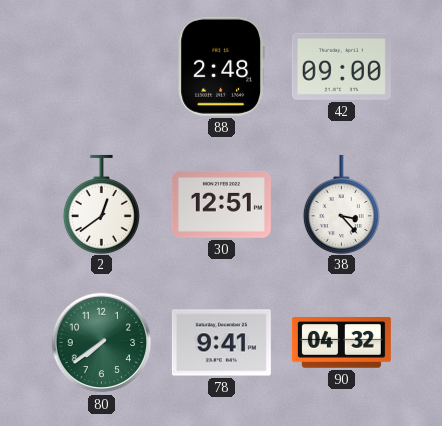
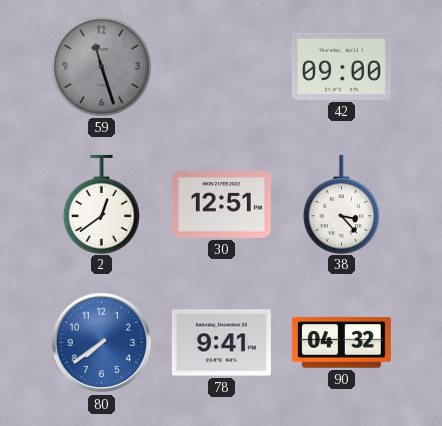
59: none -> 11:27 (101, 66)
88: 2:48 -> none (221, 66)
80 dial: green -> blue (102, 343)
